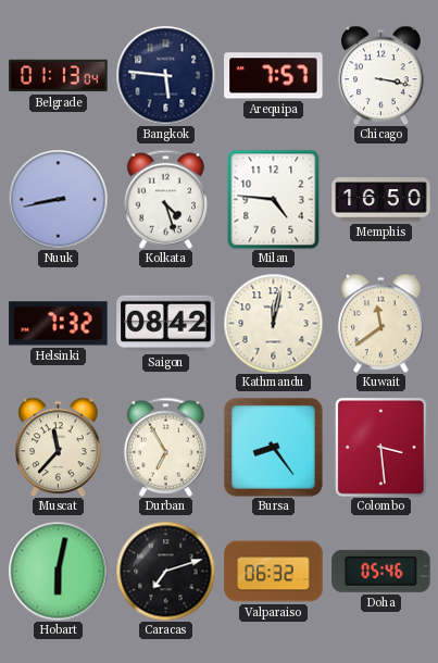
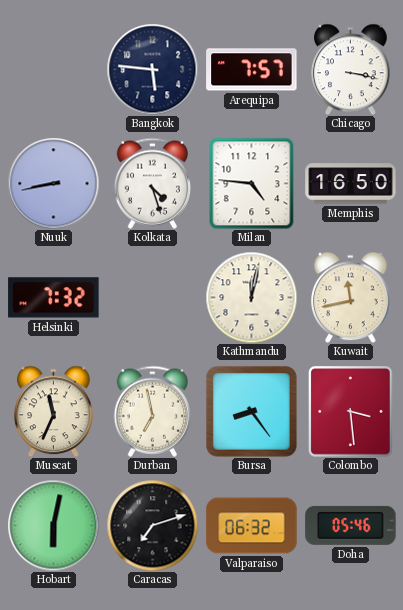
Belgrade: 01:13 -> none (59, 76)
Saigon: 08:42 -> none (166, 324)
Kuwait: 11:39 -> 11:43 (351, 297)
Muscat: 11:37 -> 11:34 (54, 411)
Durban: 6:55 -> 6:58 (152, 411)
